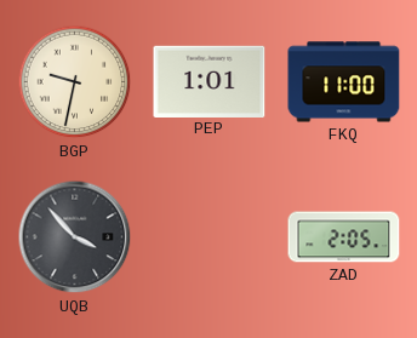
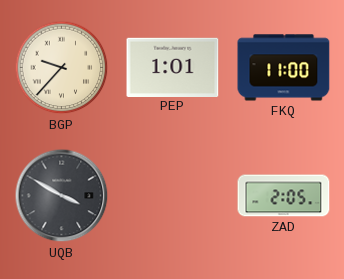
BGP: 9:32 -> 9:37 (62, 68)
UQB: 3:53 -> 3:50 (62, 196)
